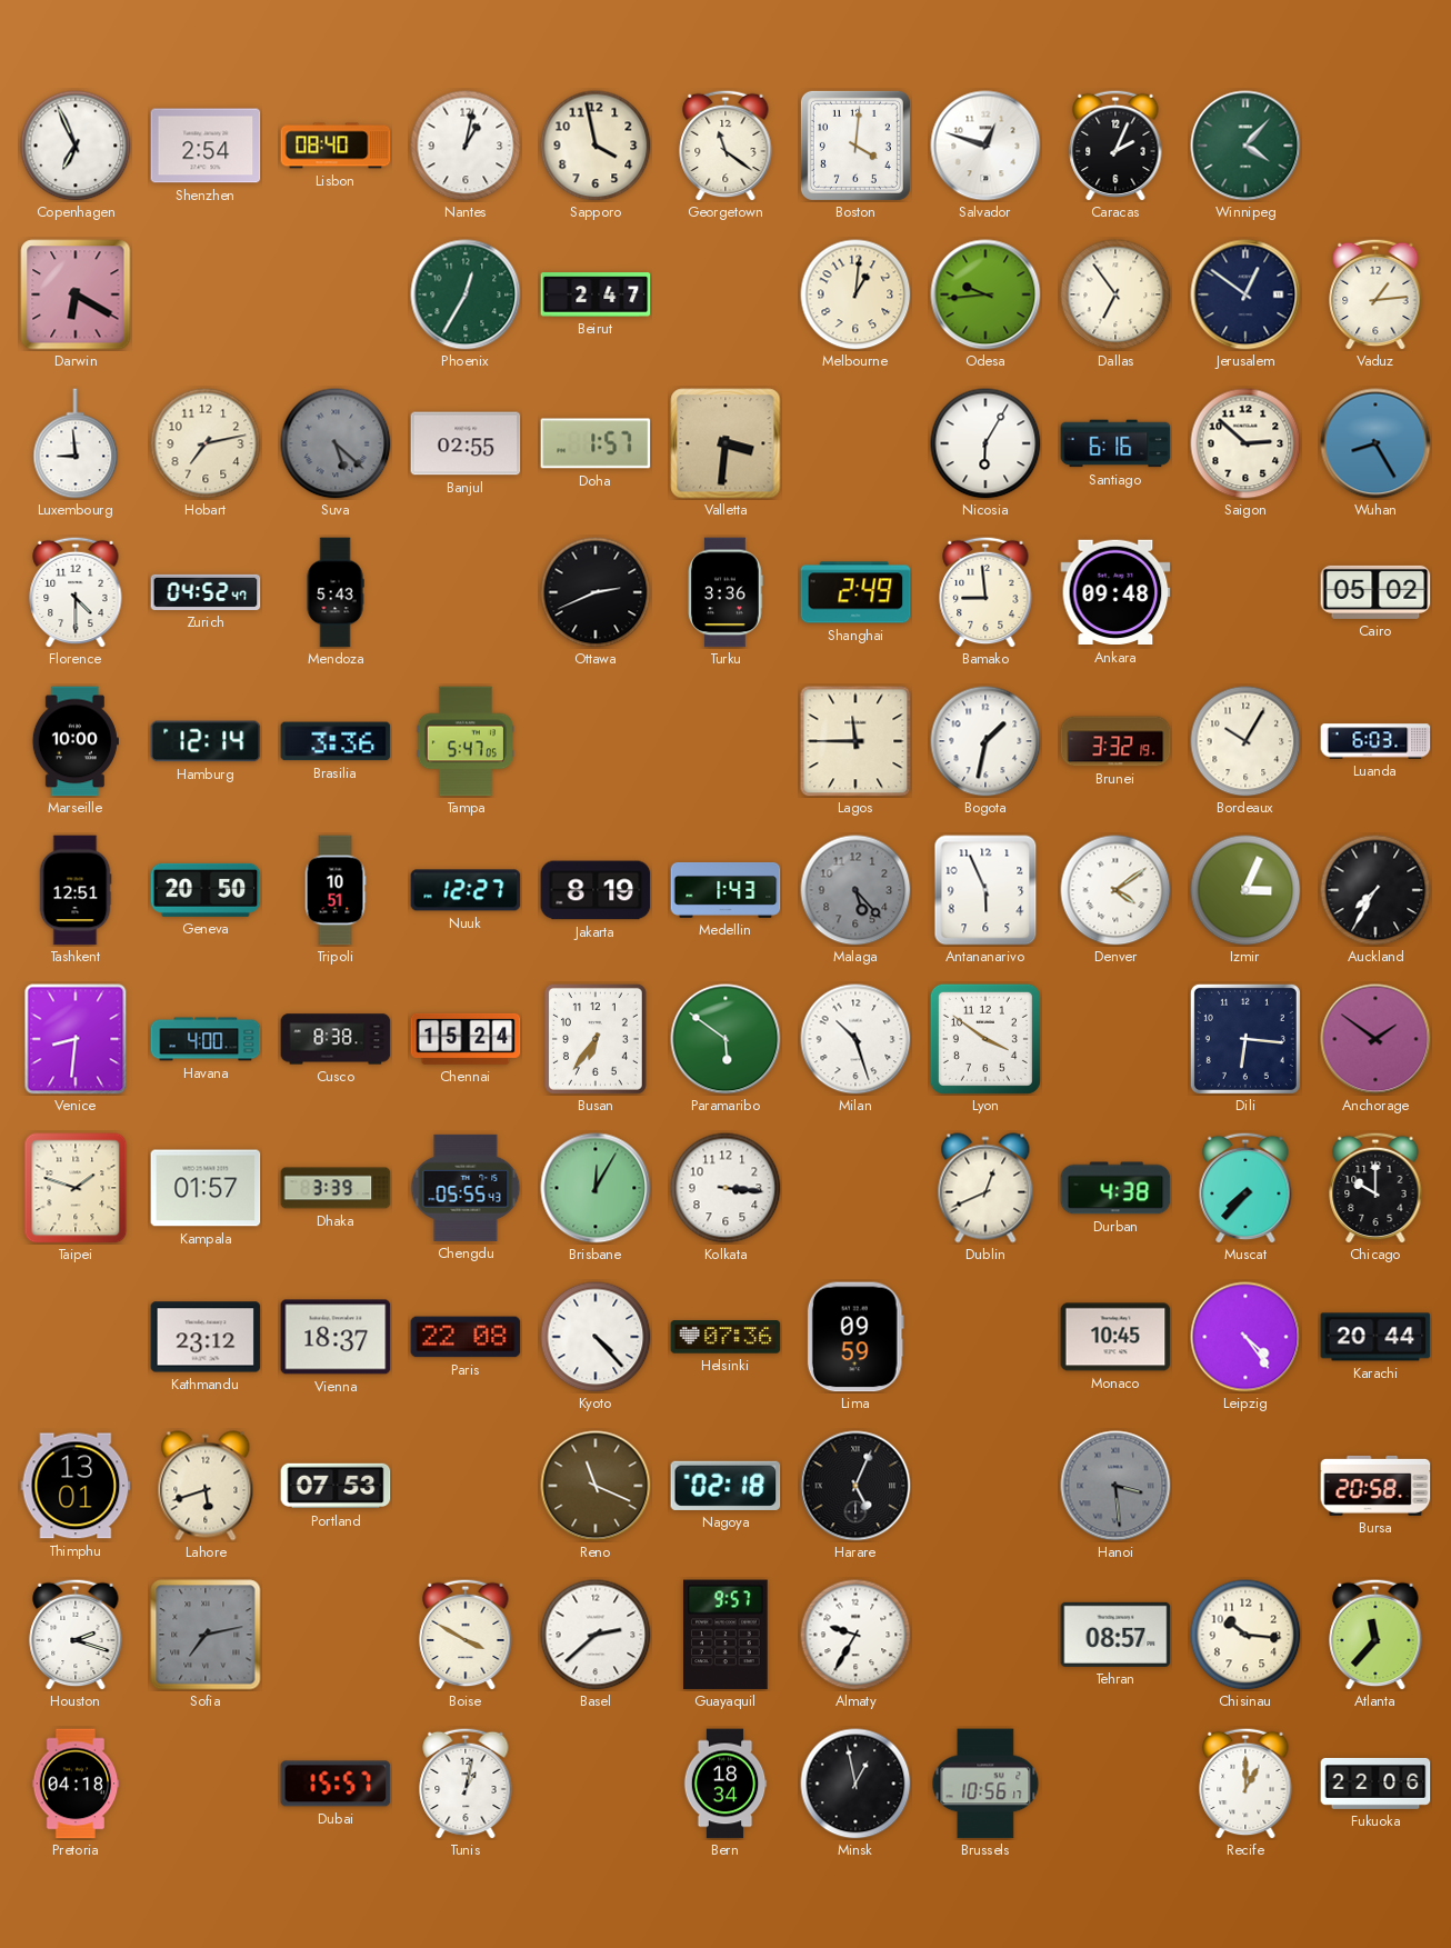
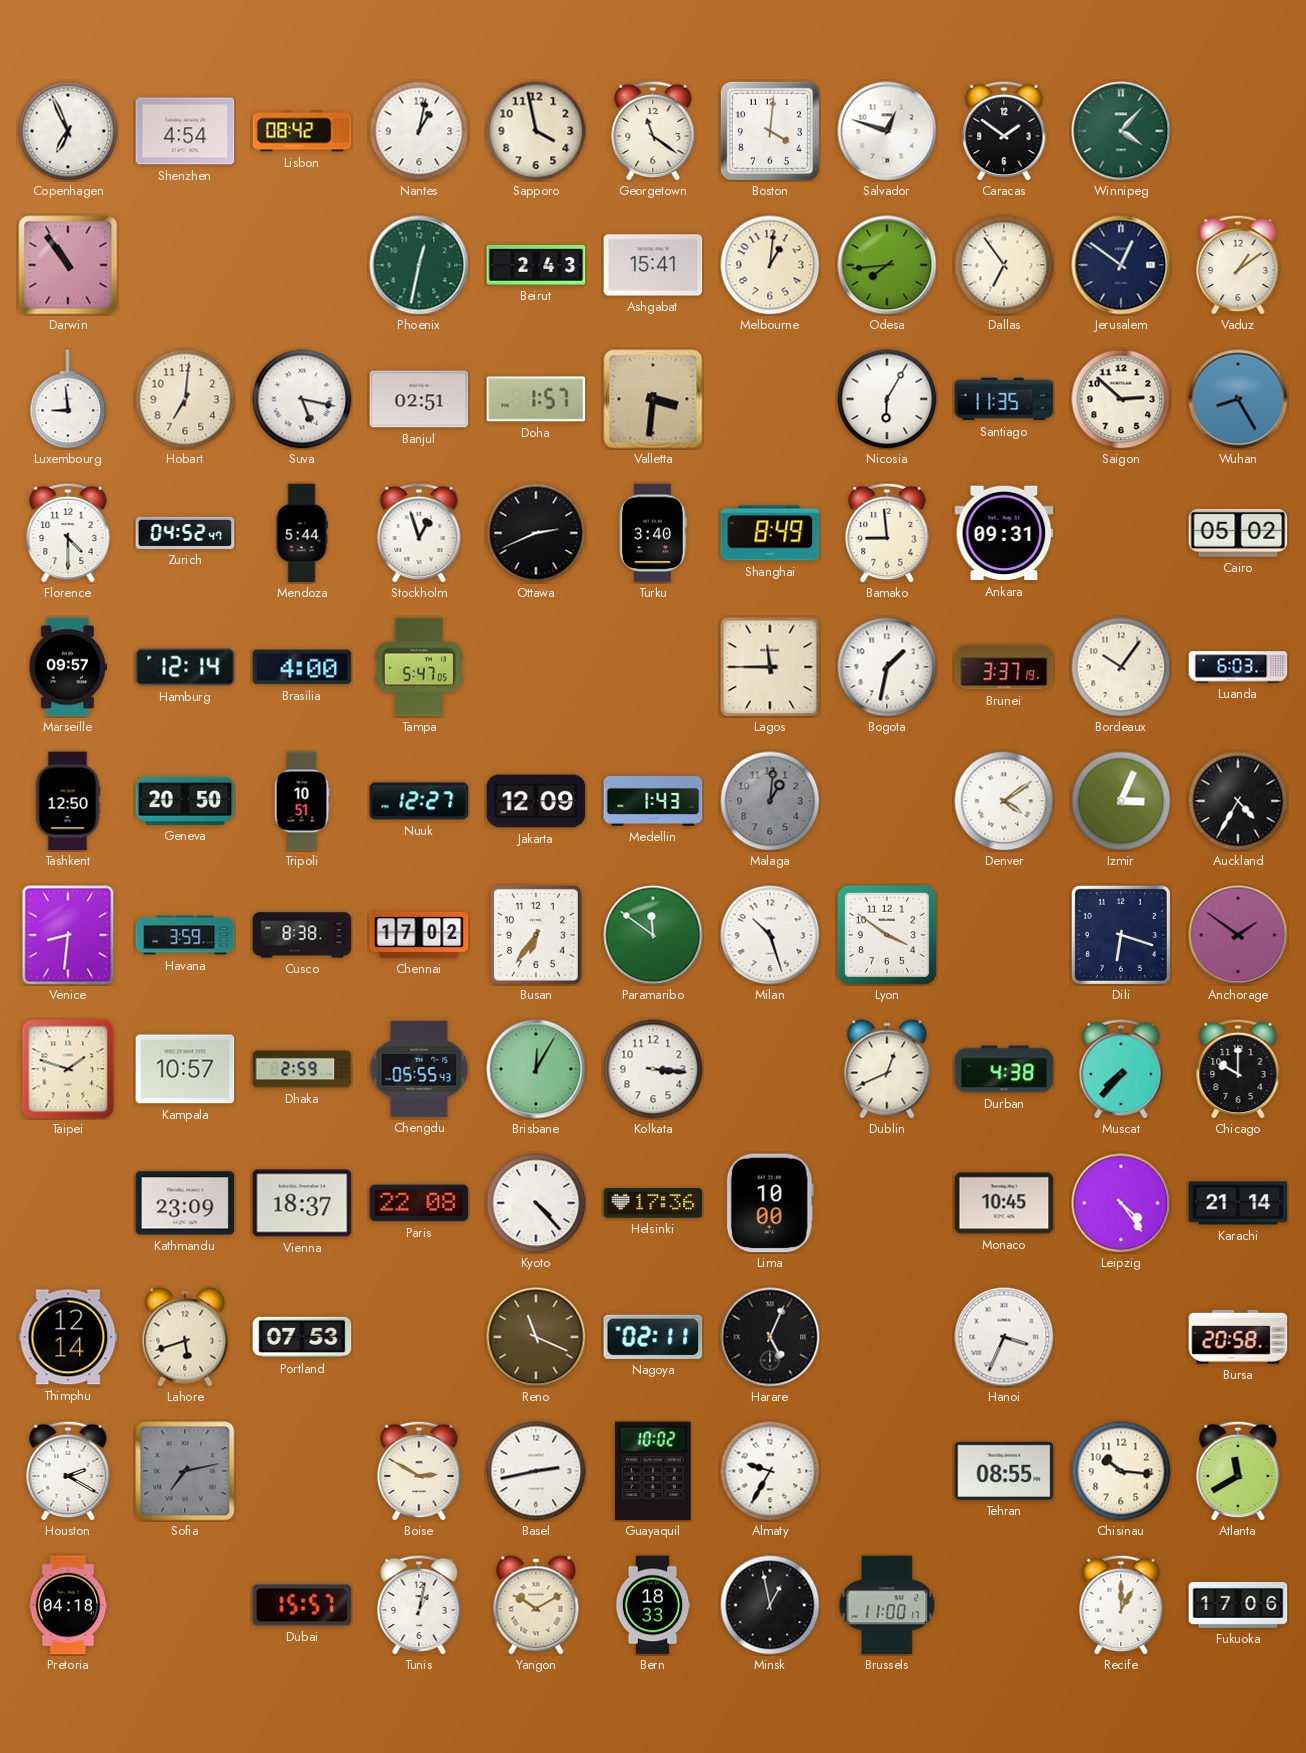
Shenzhen: 2:54 -> 4:54 (185, 131)
Lisbon: 08:40 -> 08:42 (302, 131)
Caracas: 2:04 -> 1:51 (1004, 131)
Darwin: 6:20 -> 10:54 (68, 265)
Phoenix: 12:35 -> 12:32 (419, 265)
Beirut: 2:47 -> 2:43 (536, 265)
Ashgabat: none -> 15:41 (653, 265)
Odesa: 9:44 -> 7:44 (887, 265)
Vaduz: 1:14 -> 1:09 (1238, 265)
Hobart: 7:13 -> 7:01 (185, 399)
Suva: 5:22 -> 5:17 (302, 399)
Suva dial: grey -> white (302, 399)
Banjul: 02:55 -> 02:51 (419, 399)
Santiago: 6:16 -> 11:35 (1004, 399)
Mendoza: 5:43 -> 5:44 (302, 533)
Stockholm: none -> 12:57 (419, 533)
Turku: 3:36 -> 3:40 (653, 533)
Shanghai: 2:49 -> 8:49 (770, 533)
Ankara: 09:48 -> 09:31 (1004, 533)
Marseille: 10:00 -> 09:57 (68, 667)
Brasilia: 3:36 -> 4:00 (302, 667)
Brunei: 3:32 -> 3:37 (1004, 667)
Bordeaux: 10:05 -> 10:06 (1121, 667)
Tashkent: 12:51 -> 12:50 (68, 801)
Jakarta: 8:19 -> 12:09 (536, 801)
Malaga: 5:23 -> 1:01 (770, 801)
Antananarivo: 5:56 -> none (985, 890)
Auckland: 7:35 -> 4:35 (1238, 801)
Havana: 4:00 -> 3:59 (185, 935)
Chennai: 15:24 -> 17:02 (419, 935)
Paramaribo: 5:51 -> 11:51 (653, 935)
Dili: 6:16 -> 6:18 (1121, 935)
Kampala: 01:57 -> 10:57 (185, 1069)
Dhaka: 3:39 -> 2:59 (302, 1069)
Kathmandu: 23:12 -> 23:09 (185, 1203)
Helsinki: 07:36 -> 17:36 (653, 1203)
Lima: 09:59 -> 10:00 (770, 1203)
Karachi: 20:44 -> 21:14 (1238, 1203)
Thimphu: 13:01 -> 12:14 (68, 1337)
Nagoya: 02:18 -> 02:11 (653, 1337)
Hanoi: 3:29 -> 3:34 (1004, 1337)
Hanoi dial: grey -> white (1004, 1337)
Houston: 2:18 -> 2:20 (68, 1471)
Boise: 3:50 -> 2:50 (419, 1471)
Basel: 2:38 -> 2:43 (536, 1471)
Guayaquil: 9:57 -> 10:02 (654, 1471)
Tehran: 08:57 -> 08:55 (1004, 1471)
Atlanta: 11:37 -> 11:40 (1238, 1471)
Yangon: none -> 10:10 (536, 1605)
Bern: 18:34 -> 18:33 (653, 1605)
Brussels: 10:56 -> 11:00 (887, 1605)
Fukuoka: 22:06 -> 17:06 (1238, 1605)
